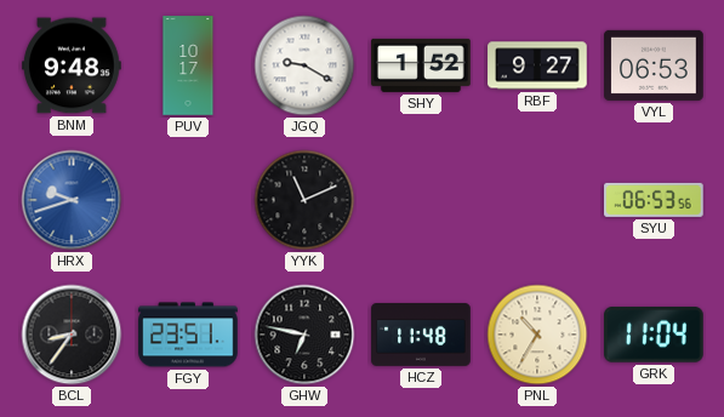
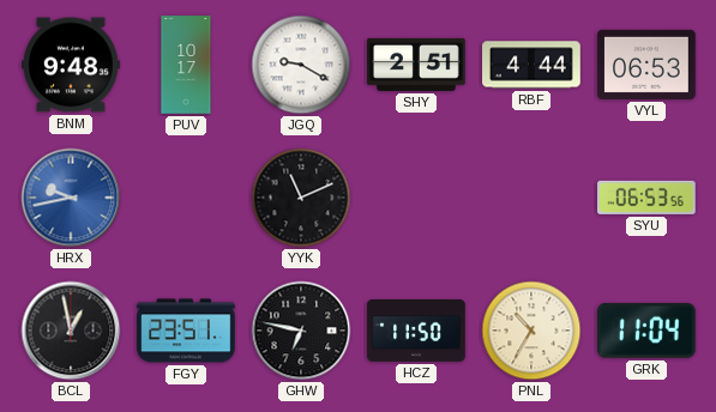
SHY: 1:52 -> 2:51 (416, 65)
RBF: 9:27 -> 4:44 (531, 65)
HRX: 9:42 -> 9:43 (71, 198)
BCL: 8:36 -> 12:58 (71, 331)
HCZ: 11:48 -> 11:50 (416, 331)
